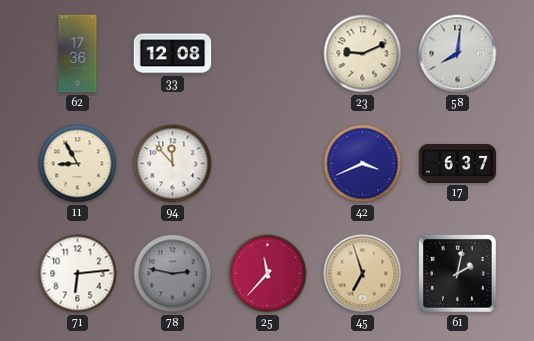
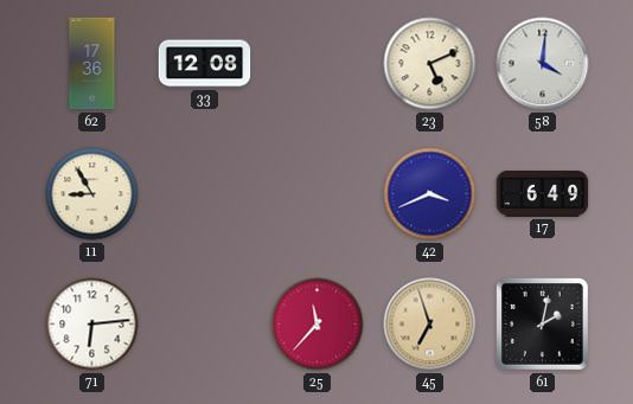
23: 9:11 -> 5:11 (430, 64)
58: 8:01 -> 4:01 (543, 64)
94: 11:53 -> none (173, 164)
17: 6:37 -> 6:49 (543, 194)
78: 2:47 -> none (173, 274)
